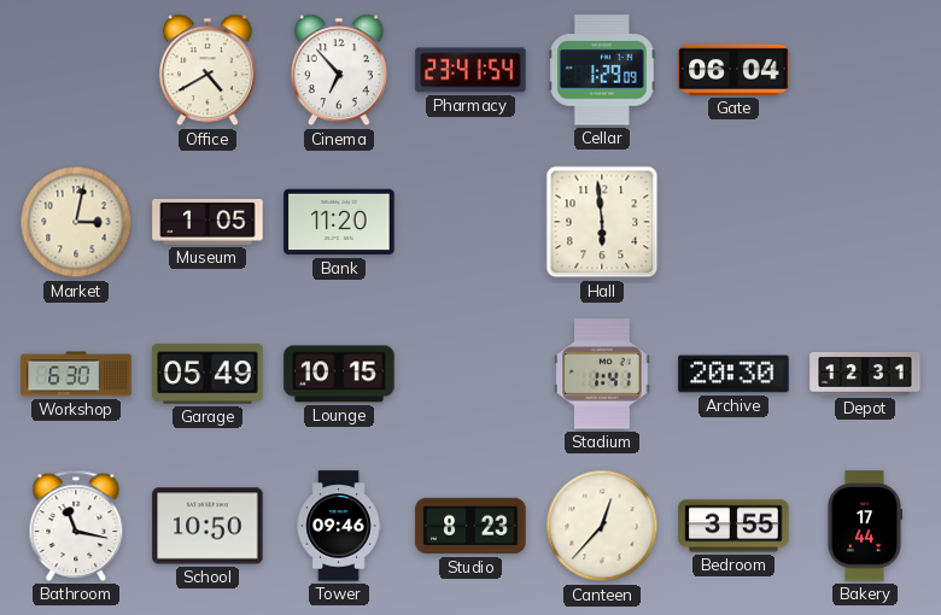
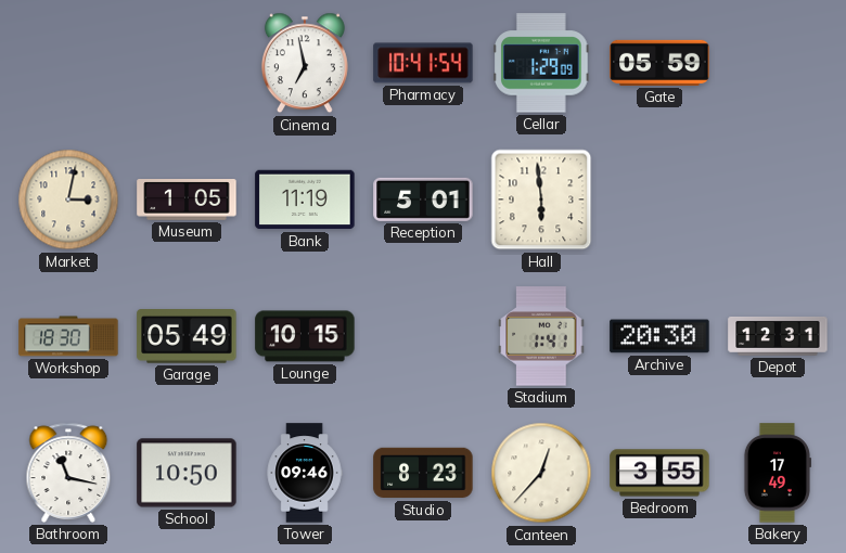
Office: 4:40 -> none (208, 70)
Cinema: 6:53 -> 6:58 (305, 63)
Pharmacy: 23:41 -> 10:41 (423, 63)
Gate: 06:04 -> 05:59 (659, 63)
Bank: 11:20 -> 11:19 (305, 200)
Reception: none -> 5:01 (423, 200)
Workshop: 6:30 -> 18:30 (68, 336)
Bakery: 17:44 -> 17:49 (777, 473)
